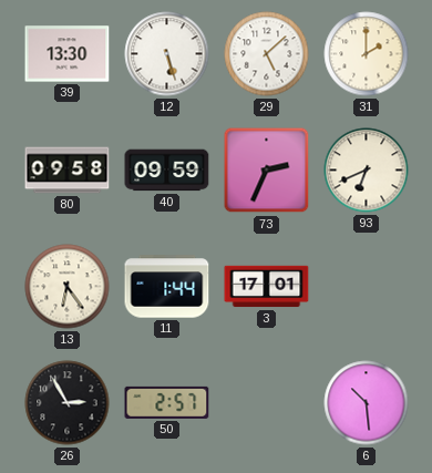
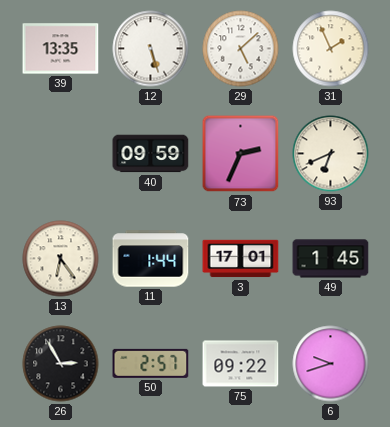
39: 13:30 -> 13:35 (61, 49)
31: 2:00 -> 1:56 (331, 49)
80: 09:58 -> none (68, 171)
49: none -> 1:45 (331, 259)
75: none -> 09:22 (241, 364)
6: 10:29 -> 9:42 (331, 364)
